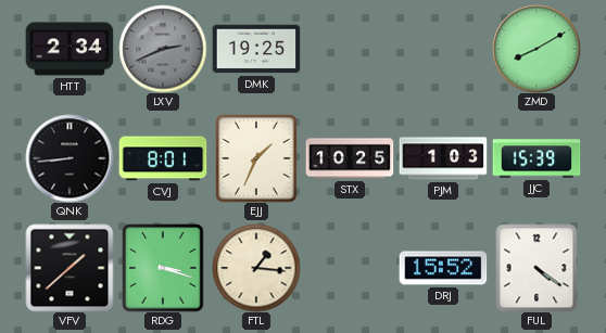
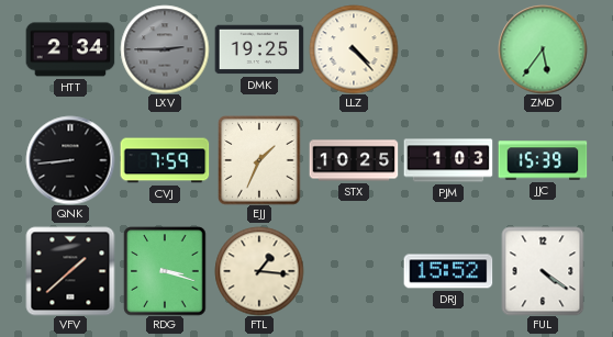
LXV: 2:41 -> 2:45 (165, 49)
LLZ: none -> 4:23 (354, 49)
ZMD: 8:10 -> 5:36 (543, 49)
CVJ: 8:01 -> 7:59 (165, 160)
